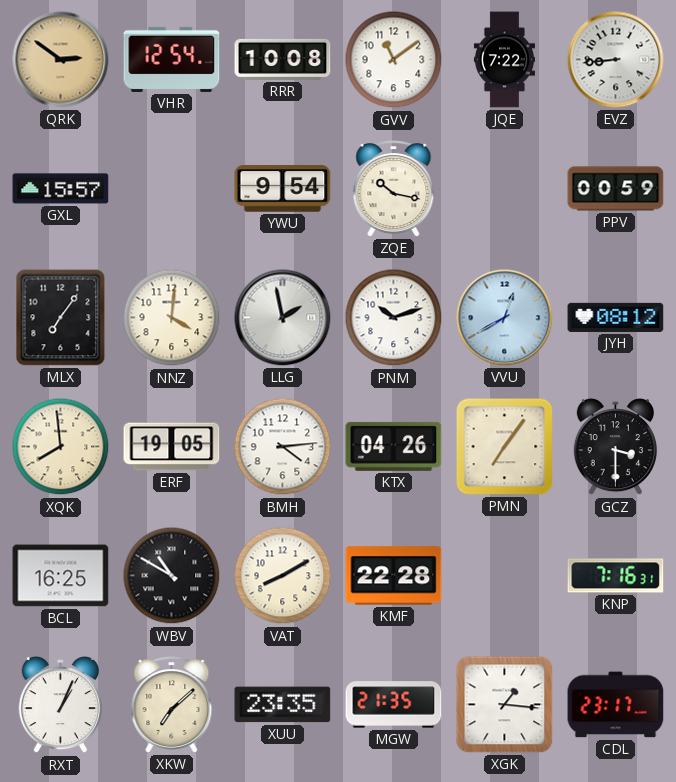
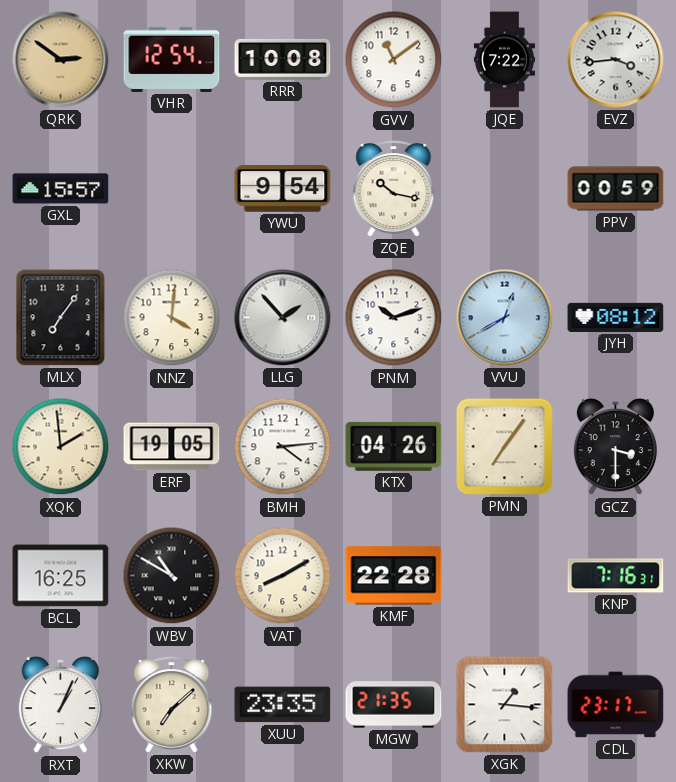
EVZ: 8:44 -> 3:44 (616, 60)
LLG: 1:58 -> 1:53 (283, 318)
XQK: 7:59 -> 1:59 (61, 447)
